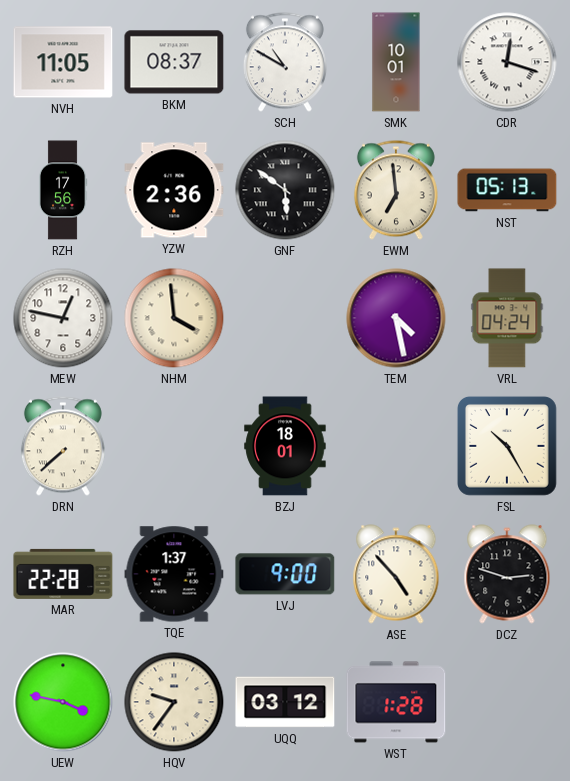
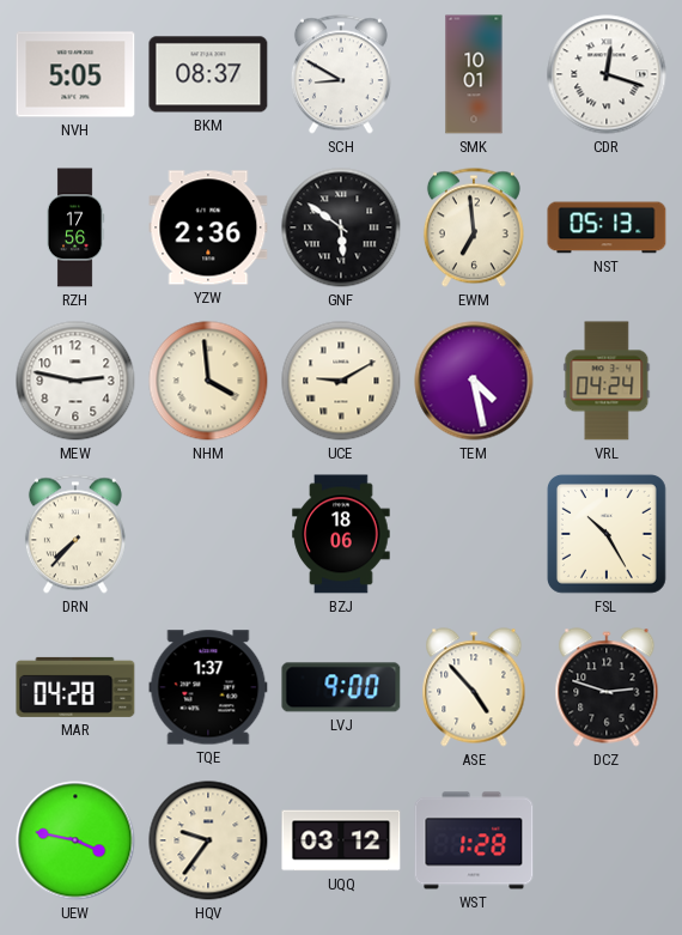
NVH: 11:05 -> 5:05 (75, 74)
SCH: 10:50 -> 8:50 (341, 74)
MEW: 12:47 -> 2:47 (75, 381)
UCE: none -> 9:10 (341, 381)
DRN: 7:38 -> 7:37 (75, 534)
BZJ: 18:01 -> 18:06 (341, 534)
MAR: 22:28 -> 04:28 (75, 687)
